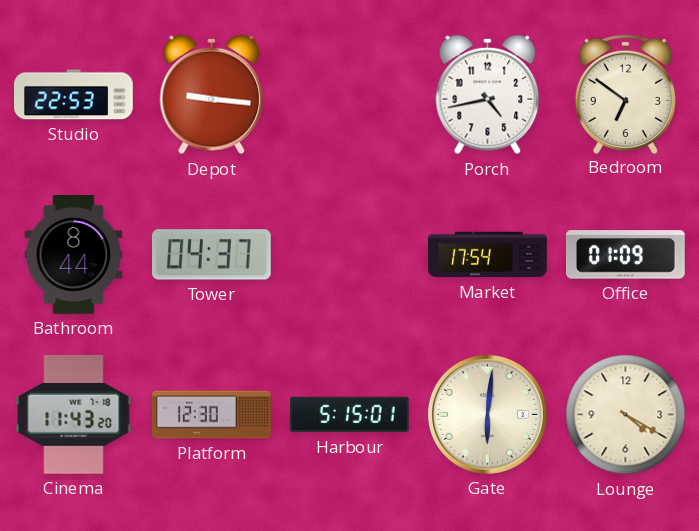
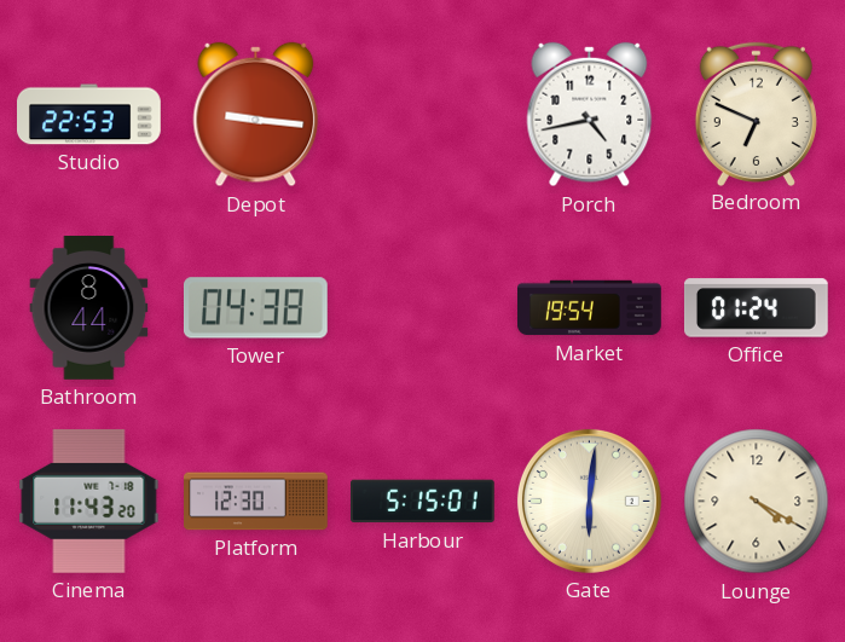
Bedroom: 6:51 -> 6:49 (756, 114)
Tower: 04:37 -> 04:38 (255, 308)
Market: 17:54 -> 19:54 (590, 308)
Office: 01:09 -> 01:24 (756, 308)
